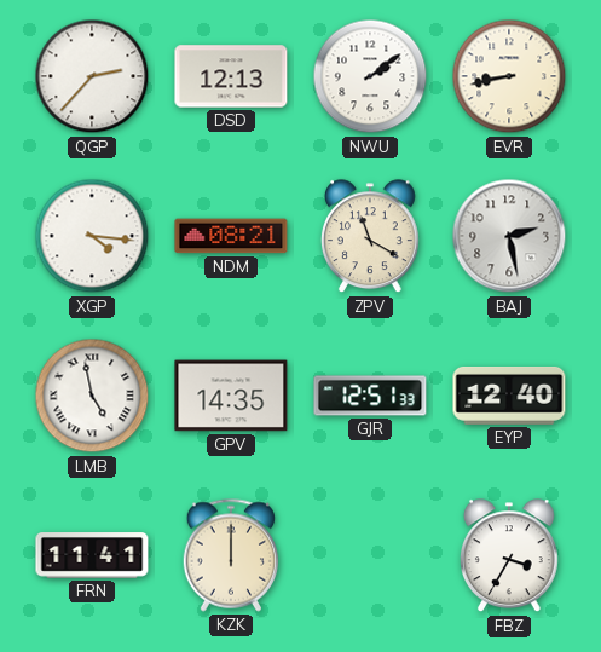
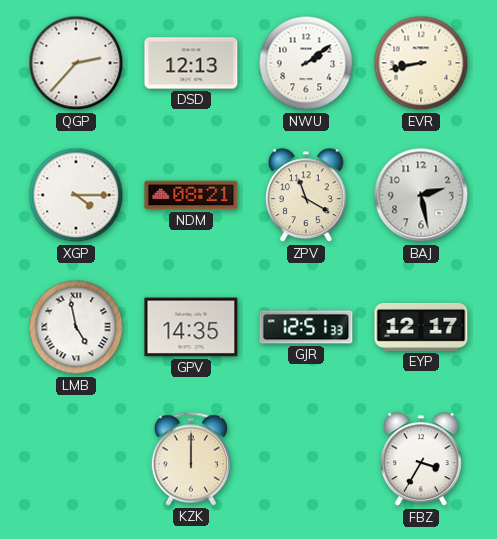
XGP: 4:16 -> 4:15 (76, 195)
EYP: 12:40 -> 12:17 (421, 327)
FRN: 11:41 -> none (92, 555)
